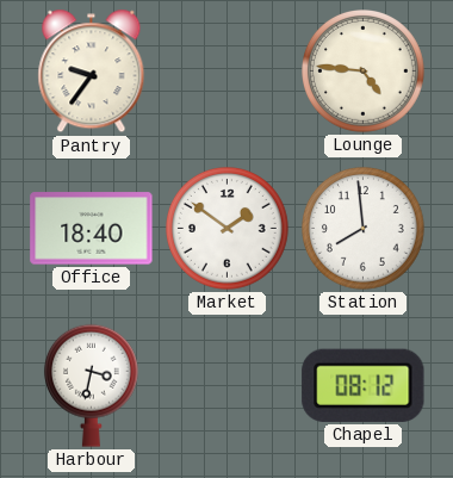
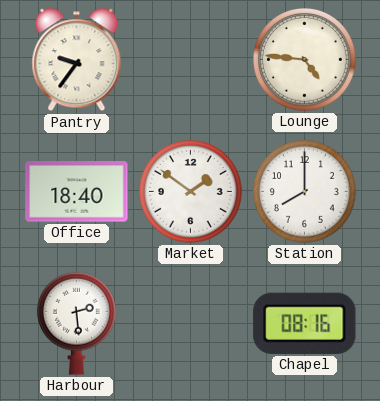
Station: 7:59 -> 8:00 (305, 192)
Harbour: 3:32 -> 2:29 (76, 323)
Chapel: 08:12 -> 08:16 (305, 323)
